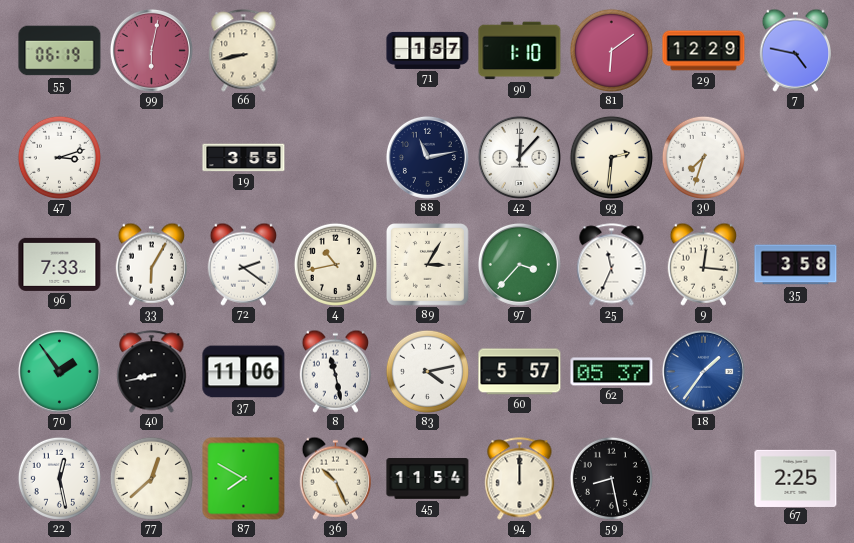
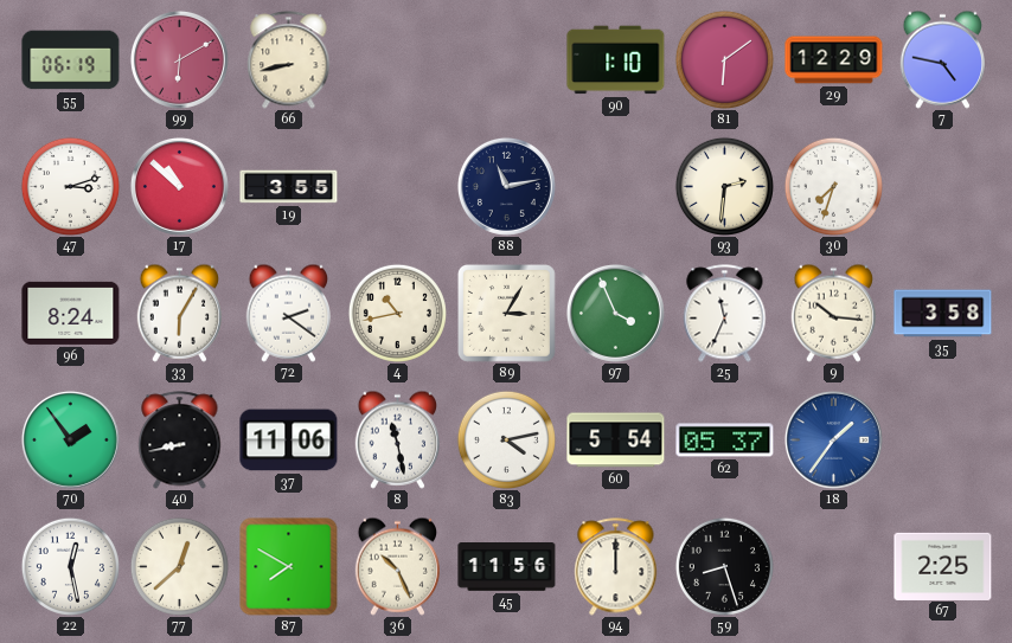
99: 6:02 -> 6:10 (179, 59)
71: 1:57 -> none (428, 50)
17: none -> 10:52 (179, 186)
42: 12:07 -> none (519, 157)
96: 7:33 -> 8:24 (71, 313)
97: 3:37 -> 3:56 (615, 313)
9: 12:16 -> 10:16 (834, 313)
60: 5:57 -> 5:54 (616, 441)
45: 11:54 -> 11:56 (507, 567)
59: 8:28 -> 8:27 (724, 566)
